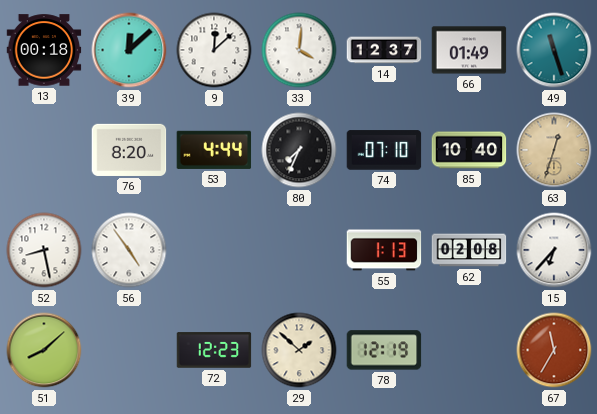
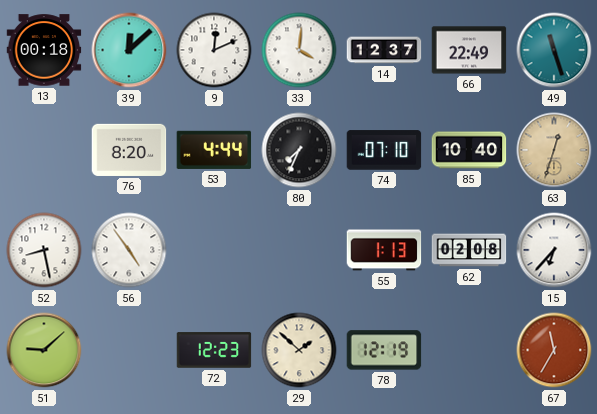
9: 12:08 -> 12:11 (214, 50)
66: 01:49 -> 22:49 (469, 50)
51: 8:08 -> 9:08 (44, 350)
